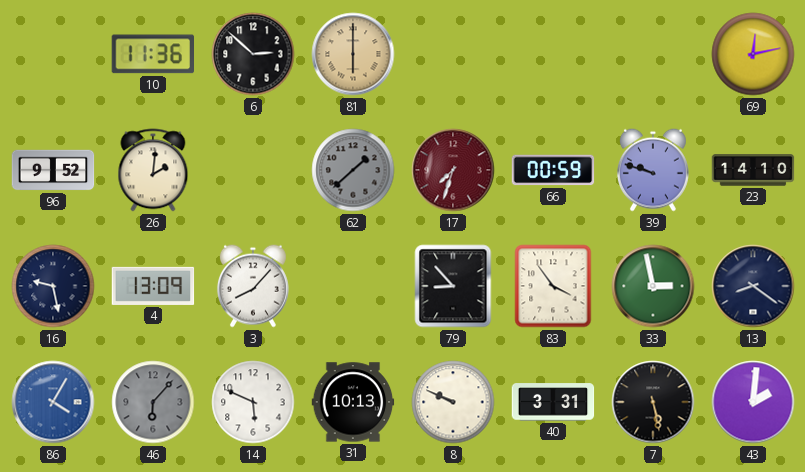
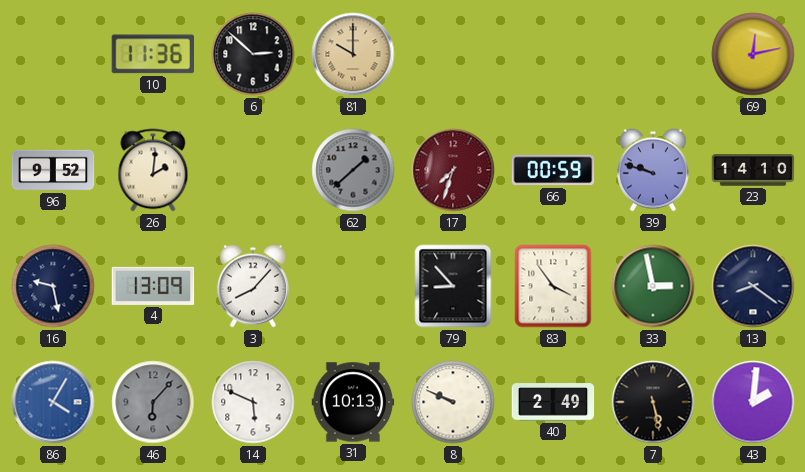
81: 6:00 -> 10:00 (353, 54)
40: 3:31 -> 2:49 (553, 402)
